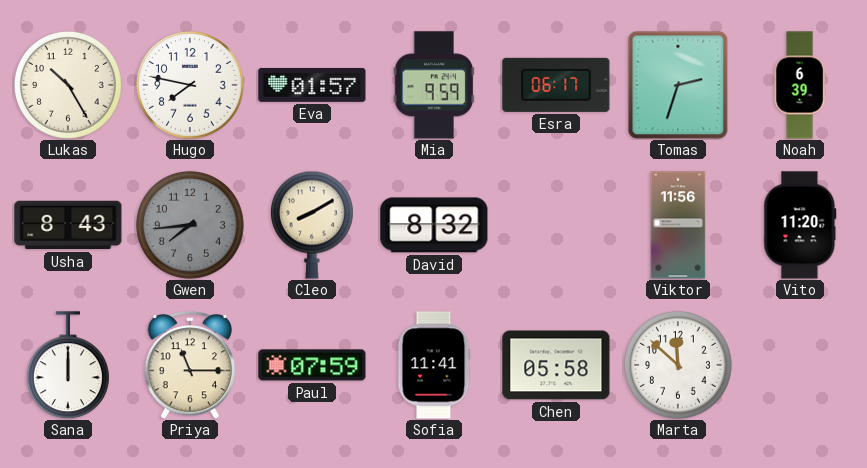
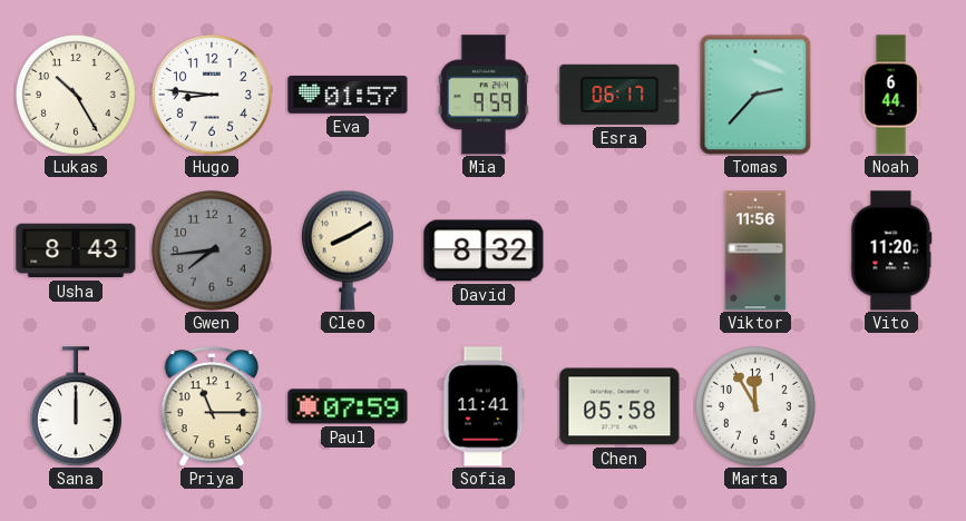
Hugo: 7:47 -> 8:46 (212, 95)
Tomas: 2:33 -> 2:37 (755, 95)
Noah: 6:39 -> 6:44 (891, 95)
Marta: 11:52 -> 11:55 (755, 406)
